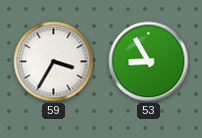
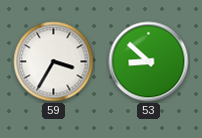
53: 8:55 -> 8:52 (149, 62)
